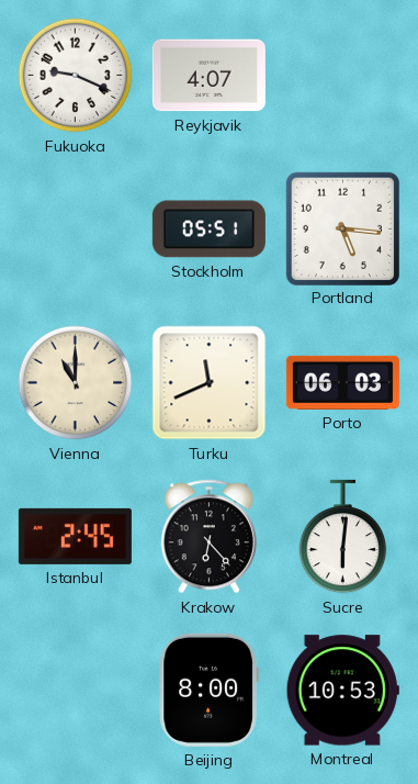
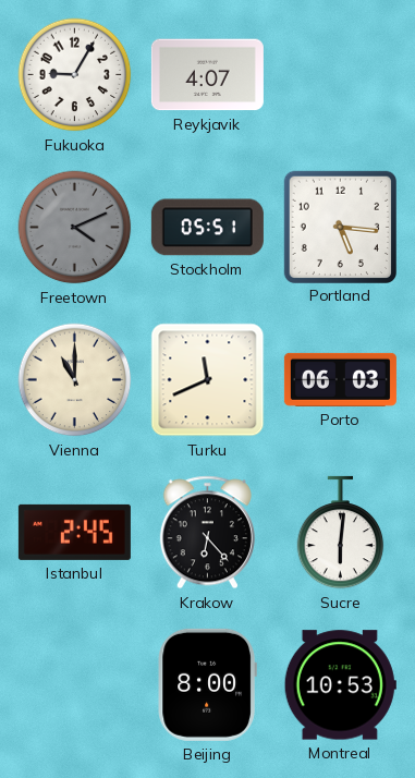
Fukuoka: 9:19 -> 9:05 (75, 75)
Freetown: none -> 4:11 (75, 228)
